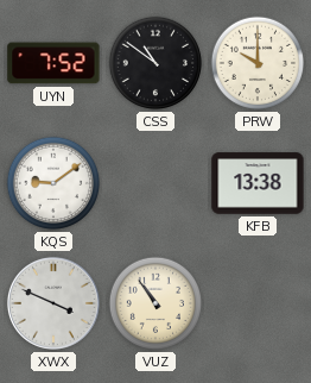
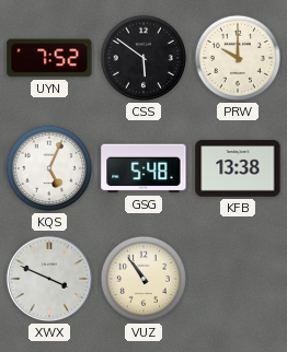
CSS: 10:51 -> 5:51 (143, 58)
KQS: 9:09 -> 5:04 (49, 168)
GSG: none -> 5:48 (143, 168)
